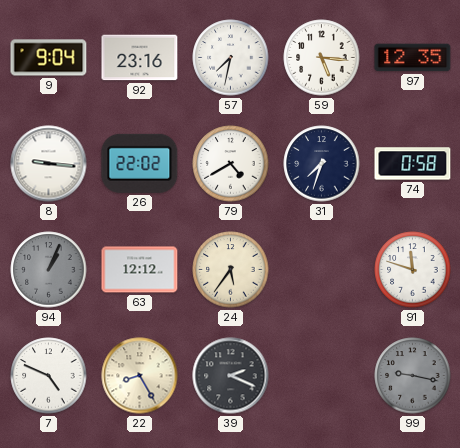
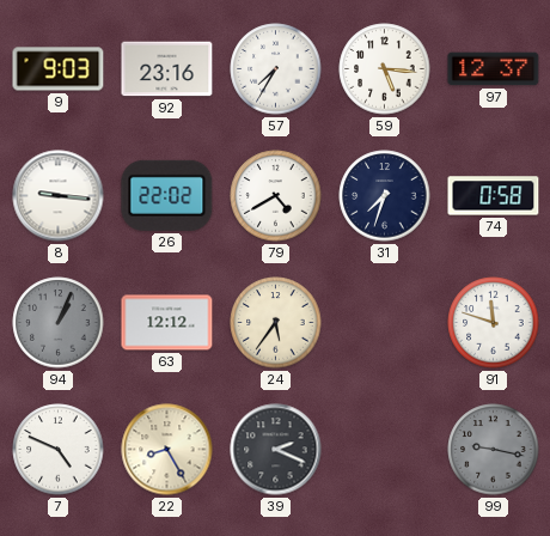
9: 9:04 -> 9:03 (59, 69)
57: 7:32 -> 7:35 (276, 69)
97: 12:35 -> 12:37 (494, 69)
